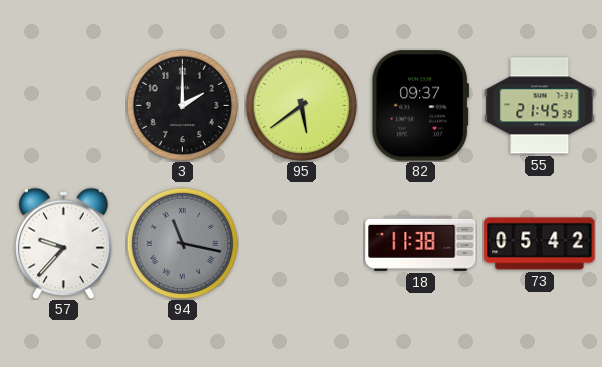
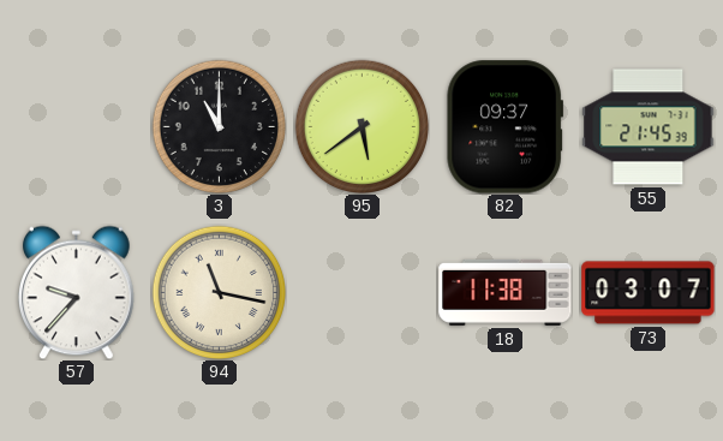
3: 2:00 -> 11:00 (219, 126)
94 dial: grey -> cream (219, 292)
73: 05:42 -> 03:07 (649, 293)
